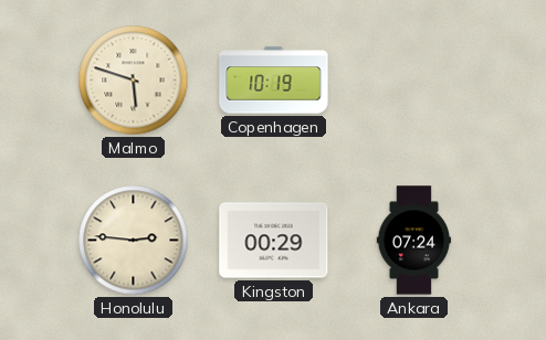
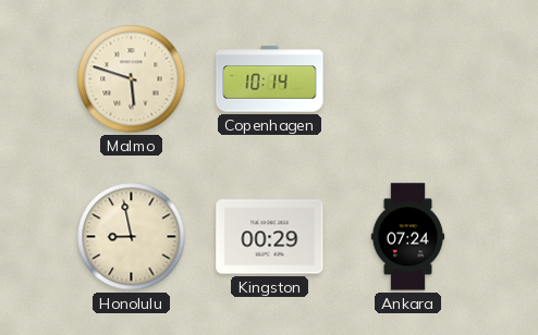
Copenhagen: 10:19 -> 10:14 (270, 79)
Honolulu: 2:46 -> 8:58 (132, 237)
